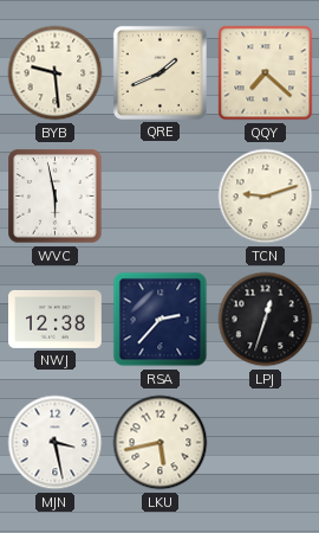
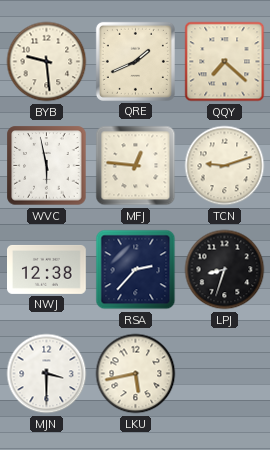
MFJ: none -> 12:46 (136, 166)
LPJ: 12:33 -> 8:33 (225, 270)
MJN: 3:28 -> 3:30 (47, 374)
